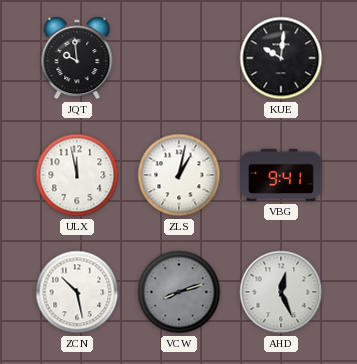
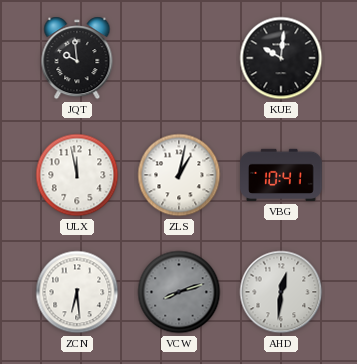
VBG: 9:41 -> 10:41 (281, 175)
ZCN: 10:28 -> 6:29 (77, 292)
AHD: 12:26 -> 12:31 (281, 292)
